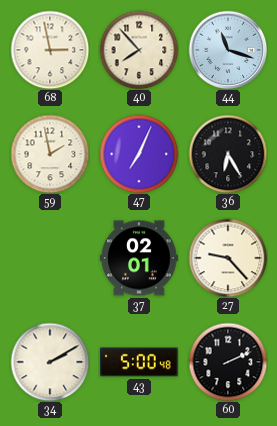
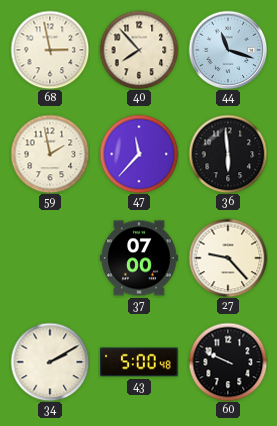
47: 7:04 -> 11:37 (139, 154)
36: 6:25 -> 5:59 (228, 154)
37: 02:01 -> 07:00 (139, 258)
60: 2:11 -> 9:49 (228, 362)
